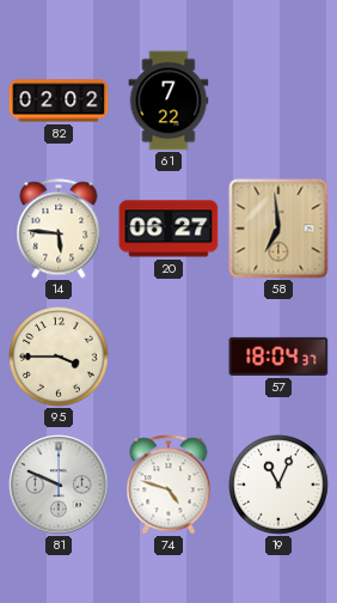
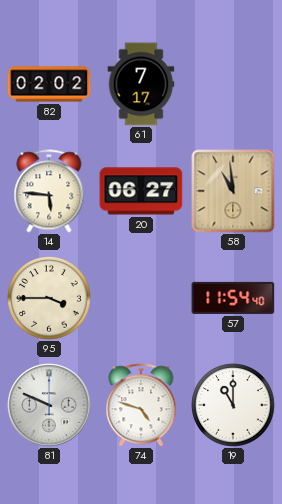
61: 7:22 -> 7:17 (141, 84)
58: 6:59 -> 10:59 (233, 191)
57: 18:04 -> 11:54 (233, 298)
19: 11:04 -> 11:00 (233, 405)
